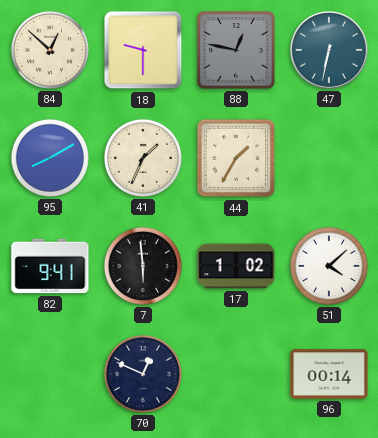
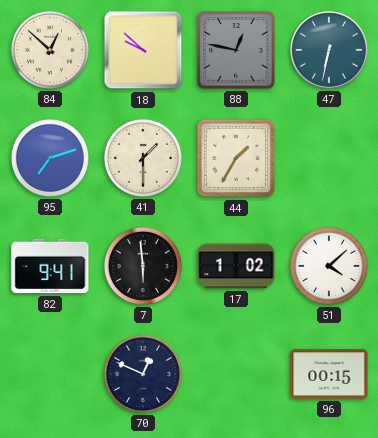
18: 9:30 -> 9:52 (143, 50)
95: 8:10 -> 7:12 (50, 158)
41: 1:34 -> 1:30 (143, 158)
96: 00:14 -> 00:15 (329, 374)
